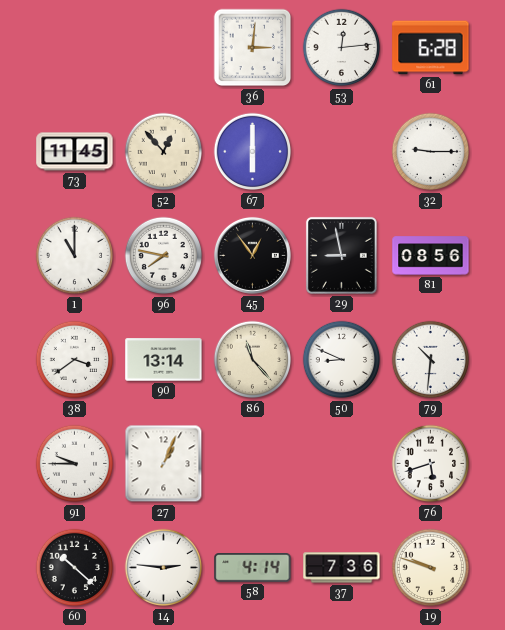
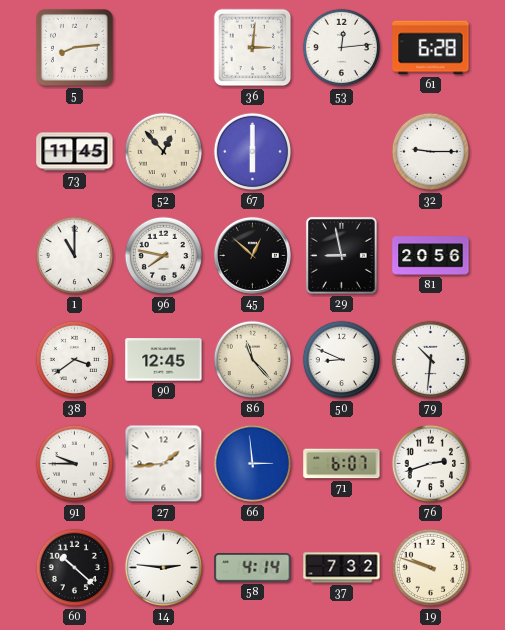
5: none -> 8:14 (74, 47)
45: 12:54 -> 12:52 (252, 255)
81: 08:56 -> 20:56 (431, 256)
90: 13:14 -> 12:45 (164, 360)
27: 1:04 -> 1:44 (164, 464)
66: none -> 2:59 (253, 464)
71: none -> 6:07 (342, 464)
76: 5:42 -> 2:42 (431, 464)
37: 7:36 -> 7:32 (342, 568)
